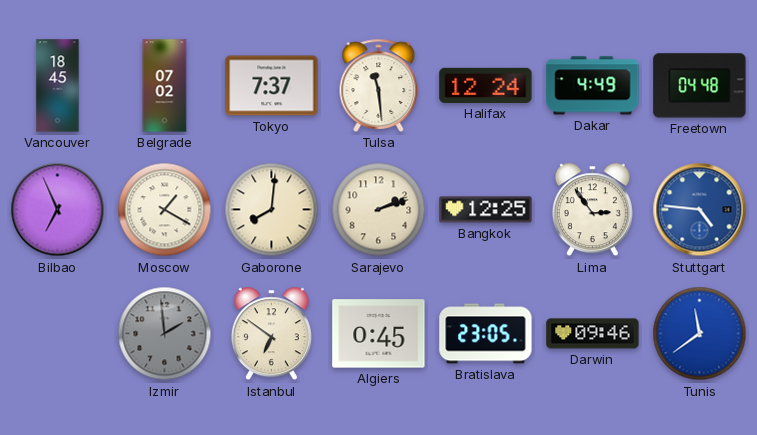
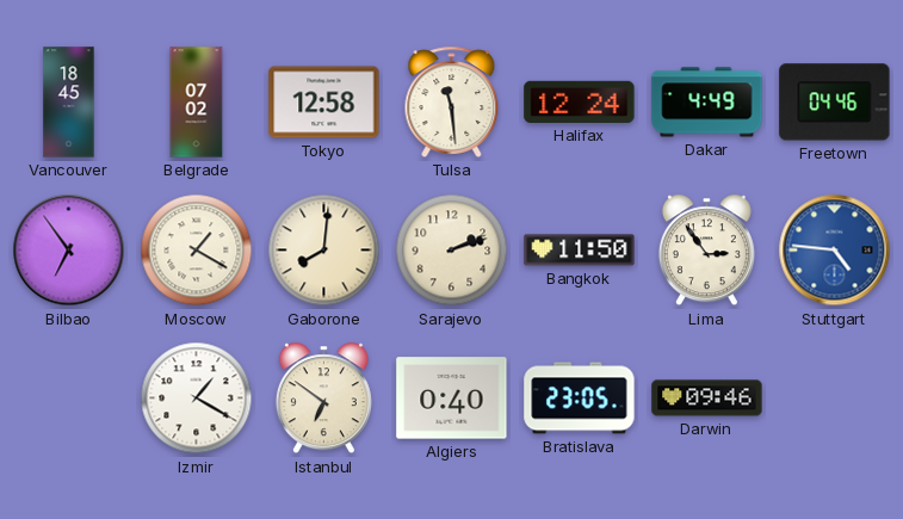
Tokyo: 7:37 -> 12:58 (324, 103)
Freetown: 04:48 -> 04:46 (835, 103)
Bilbao: 6:56 -> 6:54 (69, 251)
Bangkok: 12:25 -> 11:50 (580, 251)
Izmir: 1:59 -> 1:20 (197, 398)
Izmir dial: grey -> white (197, 398)
Algiers: 0:45 -> 0:40 (452, 398)
Tunis: 11:39 -> none (700, 334)
